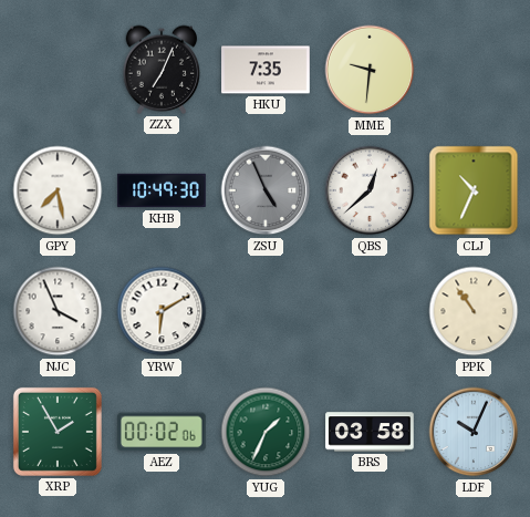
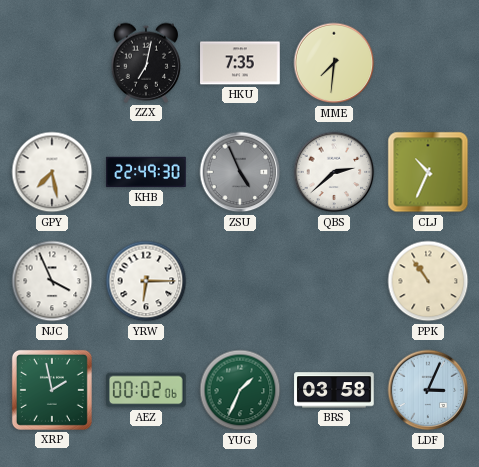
ZZX: 7:04 -> 7:02 (146, 63)
MME: 9:31 -> 7:31 (334, 63)
KHB: 10:49 -> 22:49 (146, 172)
QBS: 12:38 -> 2:38 (334, 172)
YRW: 6:10 -> 6:15 (146, 281)
XRP: 1:55 -> 1:58 (52, 390)
LDF: 10:04 -> 3:04 (428, 390)
